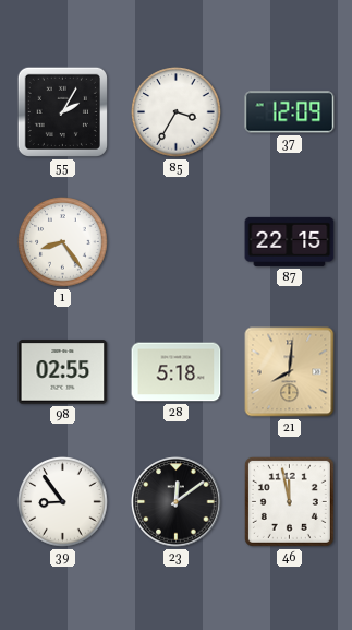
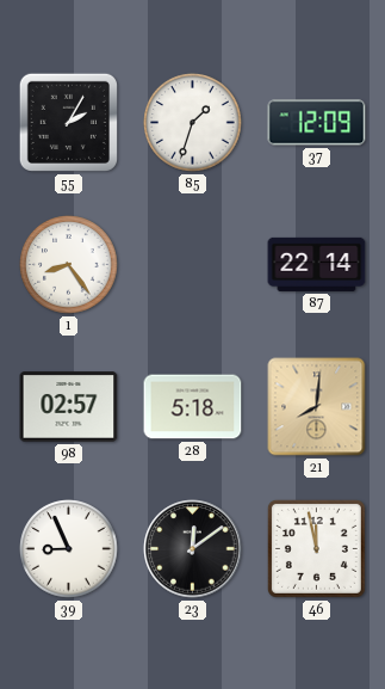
85: 3:35 -> 1:33 (193, 123)
87: 22:15 -> 22:14 (317, 264)
98: 02:55 -> 02:57 (69, 407)
39: 8:54 -> 8:56 (69, 549)
